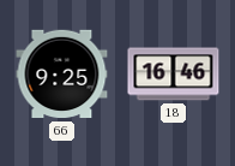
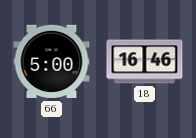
66: 9:25 -> 5:00 (52, 62)
